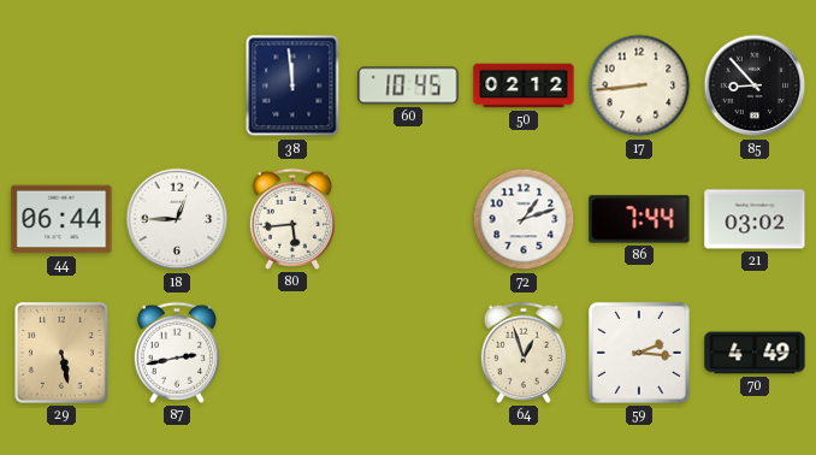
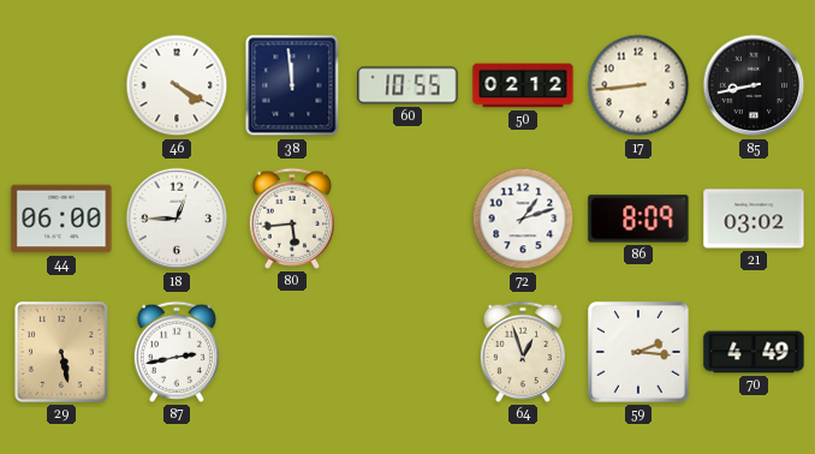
46: none -> 4:20 (177, 85)
60: 10:45 -> 10:55 (407, 85)
85: 8:53 -> 8:43 (754, 85)
44: 06:44 -> 06:00 (61, 219)
86: 7:44 -> 8:09 (638, 219)
